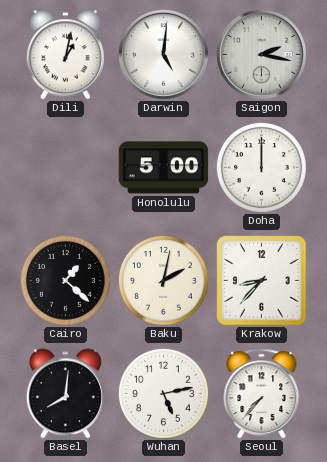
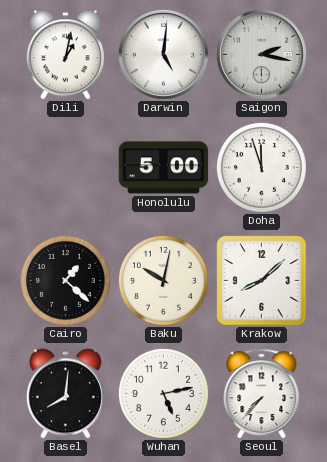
Doha: 12:00 -> 11:57 (261, 167)
Baku: 2:02 -> 10:02 (163, 280)
Krakow: 8:37 -> 8:08 (262, 281)
